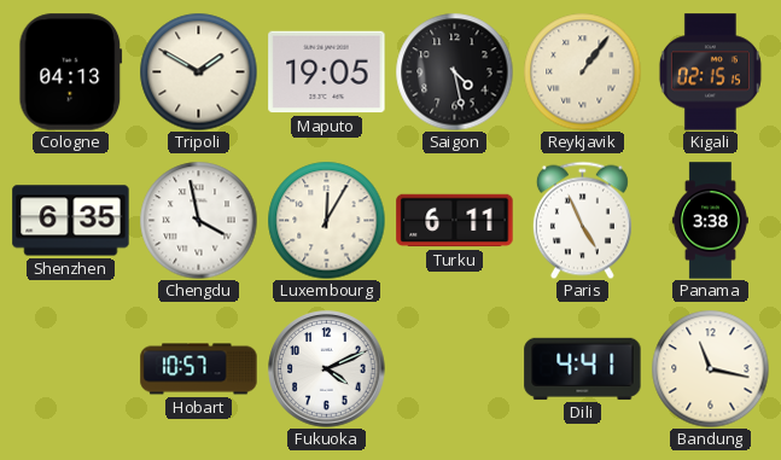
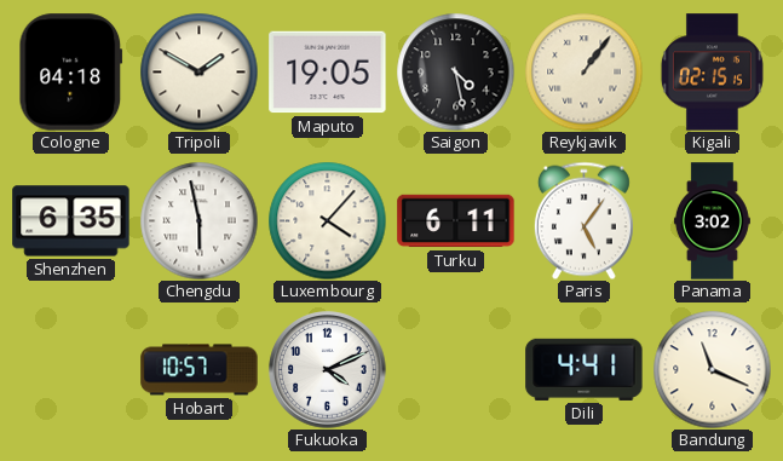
Cologne: 04:13 -> 04:18 (71, 73)
Chengdu: 3:58 -> 5:58 (198, 220)
Luxembourg: 12:05 -> 4:07 (327, 220)
Paris: 4:56 -> 5:06 (583, 220)
Panama: 3:38 -> 3:02 (712, 221)
Bandung: 11:17 -> 11:19 (712, 369)
